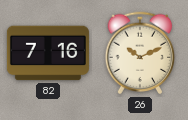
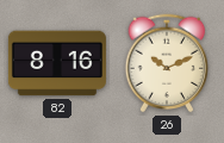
82: 7:16 -> 8:16 (57, 63)
